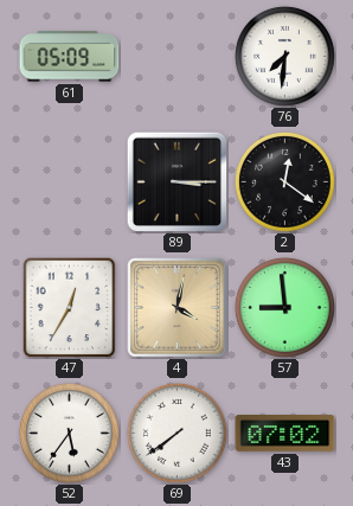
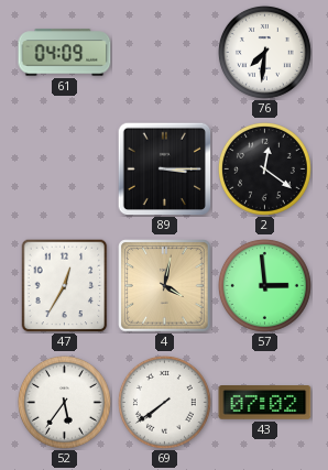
61: 05:09 -> 04:09 (65, 53)
57: 8:59 -> 2:59 (264, 285)
